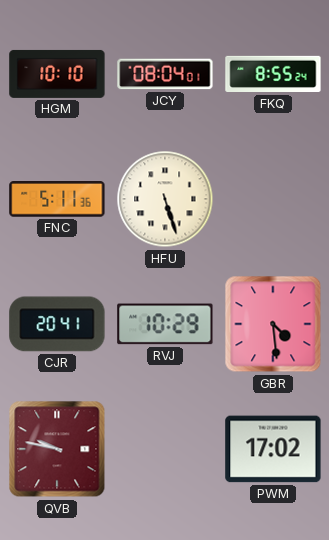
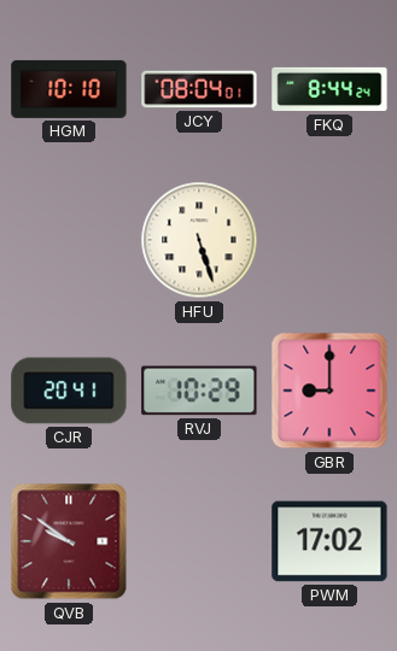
FKQ: 8:55 -> 8:44 (329, 89)
FNC: 5:11 -> none (57, 200)
GBR: 4:29 -> 9:00 (329, 391)
QVB: 9:47 -> 9:51 (69, 541)
